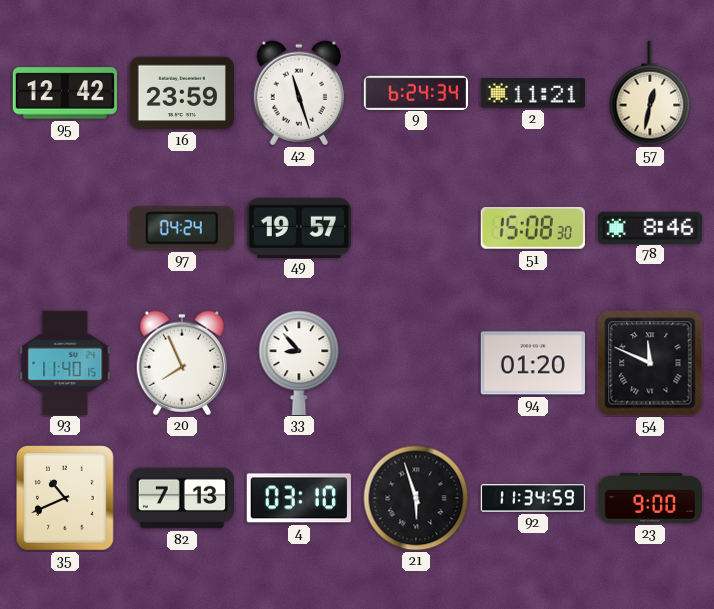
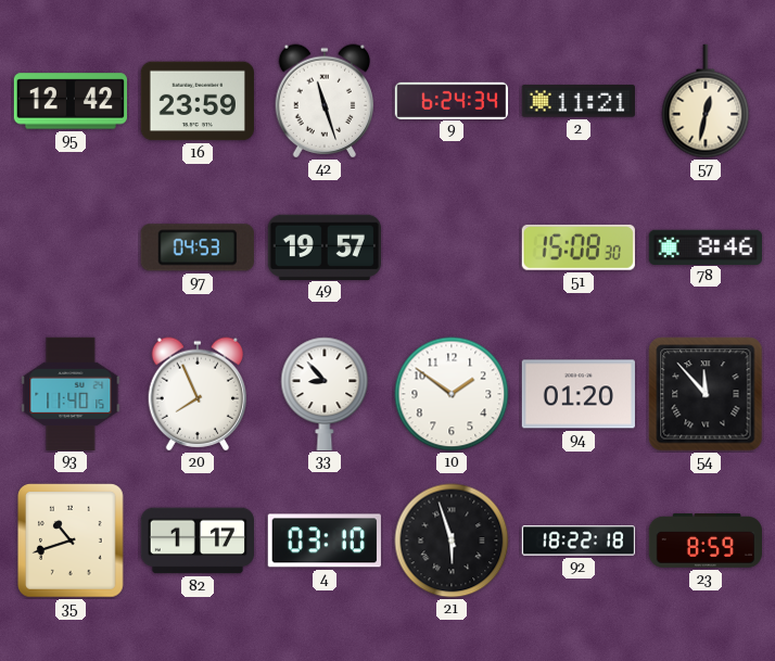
97: 04:24 -> 04:53 (198, 247)
10: none -> 1:51 (452, 394)
54: 11:49 -> 11:53 (706, 394)
35: 10:41 -> 10:42 (71, 541)
82: 7:13 -> 1:17 (196, 541)
92: 11:34 -> 18:22 (577, 541)
23: 9:00 -> 8:59 (704, 542)
